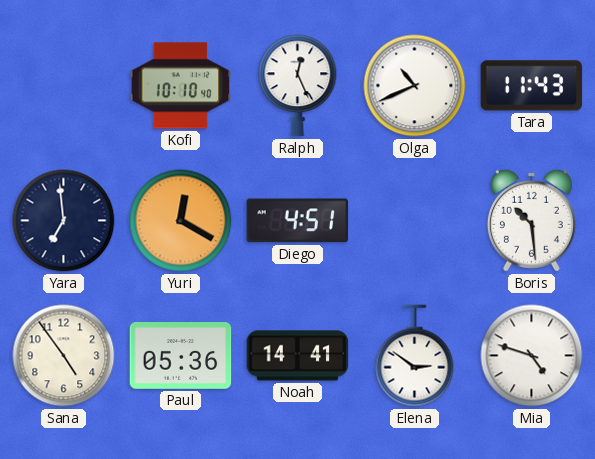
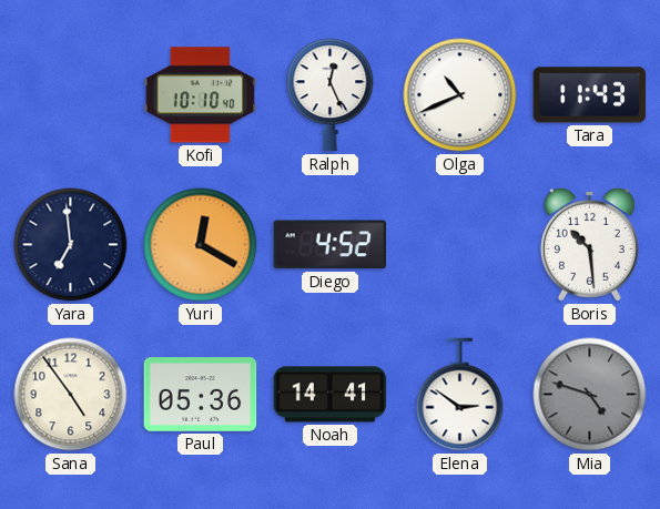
Diego: 4:51 -> 4:52 (331, 245)
Mia dial: white -> grey (590, 395)
